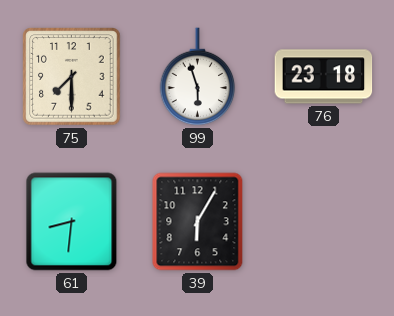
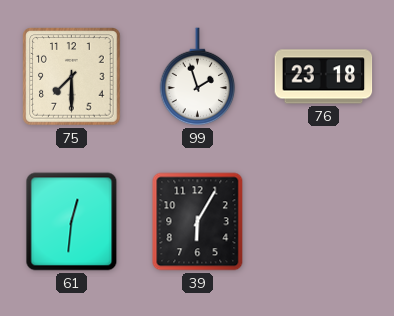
99: 5:57 -> 1:57 (198, 77)
61: 8:31 -> 12:31 (72, 222)
